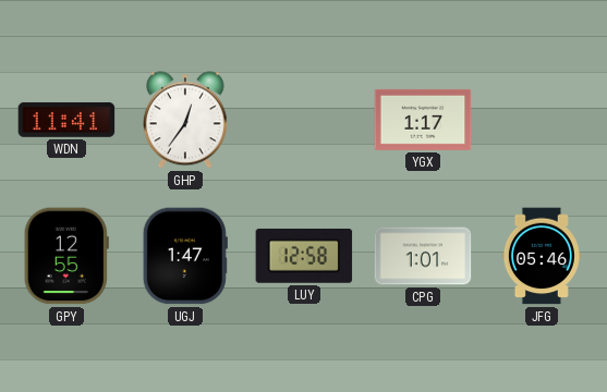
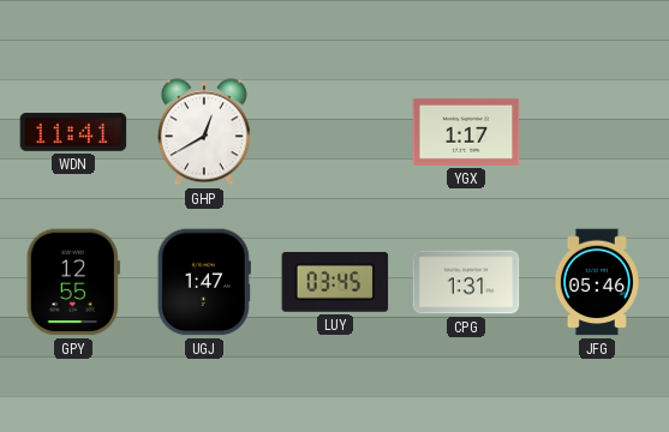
GHP: 12:36 -> 12:40 (204, 132)
LUY: 12:58 -> 03:45 (335, 282)
CPG: 1:01 -> 1:31 (466, 282)
